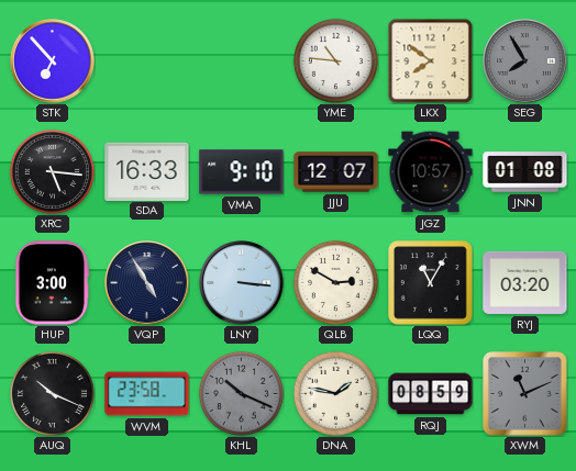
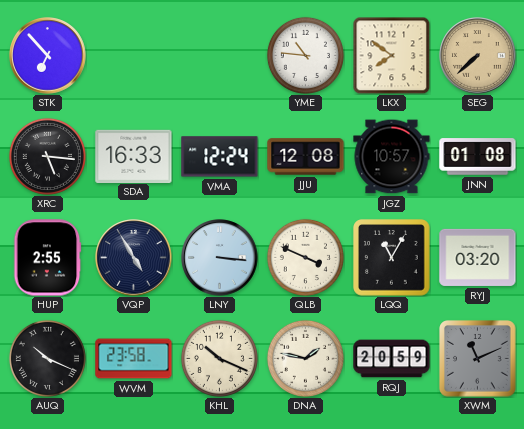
SEG: 7:55 -> 7:38 (478, 56)
SEG dial: grey -> champagne (478, 56)
VMA: 9:10 -> 12:24 (220, 157)
JJU: 12:07 -> 12:08 (306, 157)
HUP: 3:00 -> 2:55 (48, 258)
QLB: 2:50 -> 3:49 (305, 257)
KHL dial: grey -> cream (219, 358)
RQJ: 08:59 -> 20:59 (392, 359)
